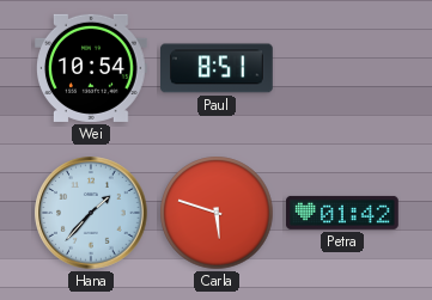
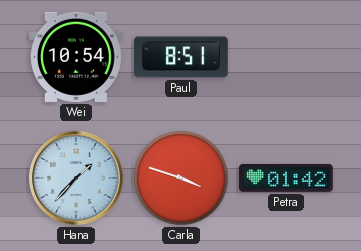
Carla: 5:48 -> 3:48 (181, 178)
